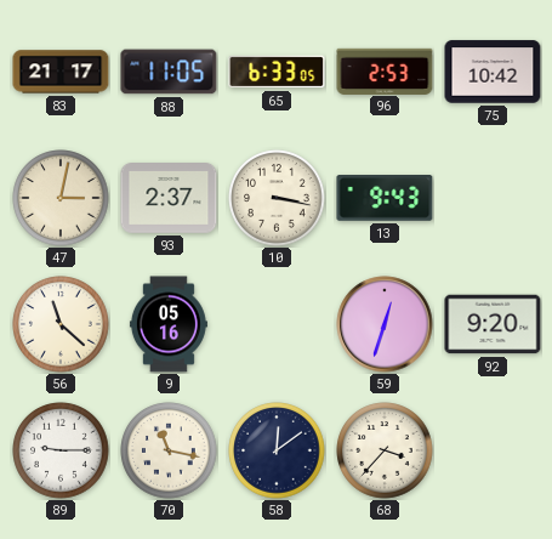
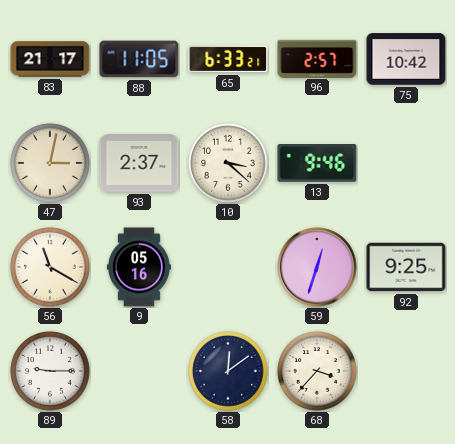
65: 6:33:05 -> 6:33:21 (228, 59)
96: 2:53 -> 2:57 (317, 58)
10: 3:17 -> 3:22 (228, 163)
13: 9:43 -> 9:46 (317, 164)
56: 11:22 -> 11:20 (50, 267)
92: 9:20 -> 9:25 (406, 267)
70: 11:17 -> none (169, 450)
